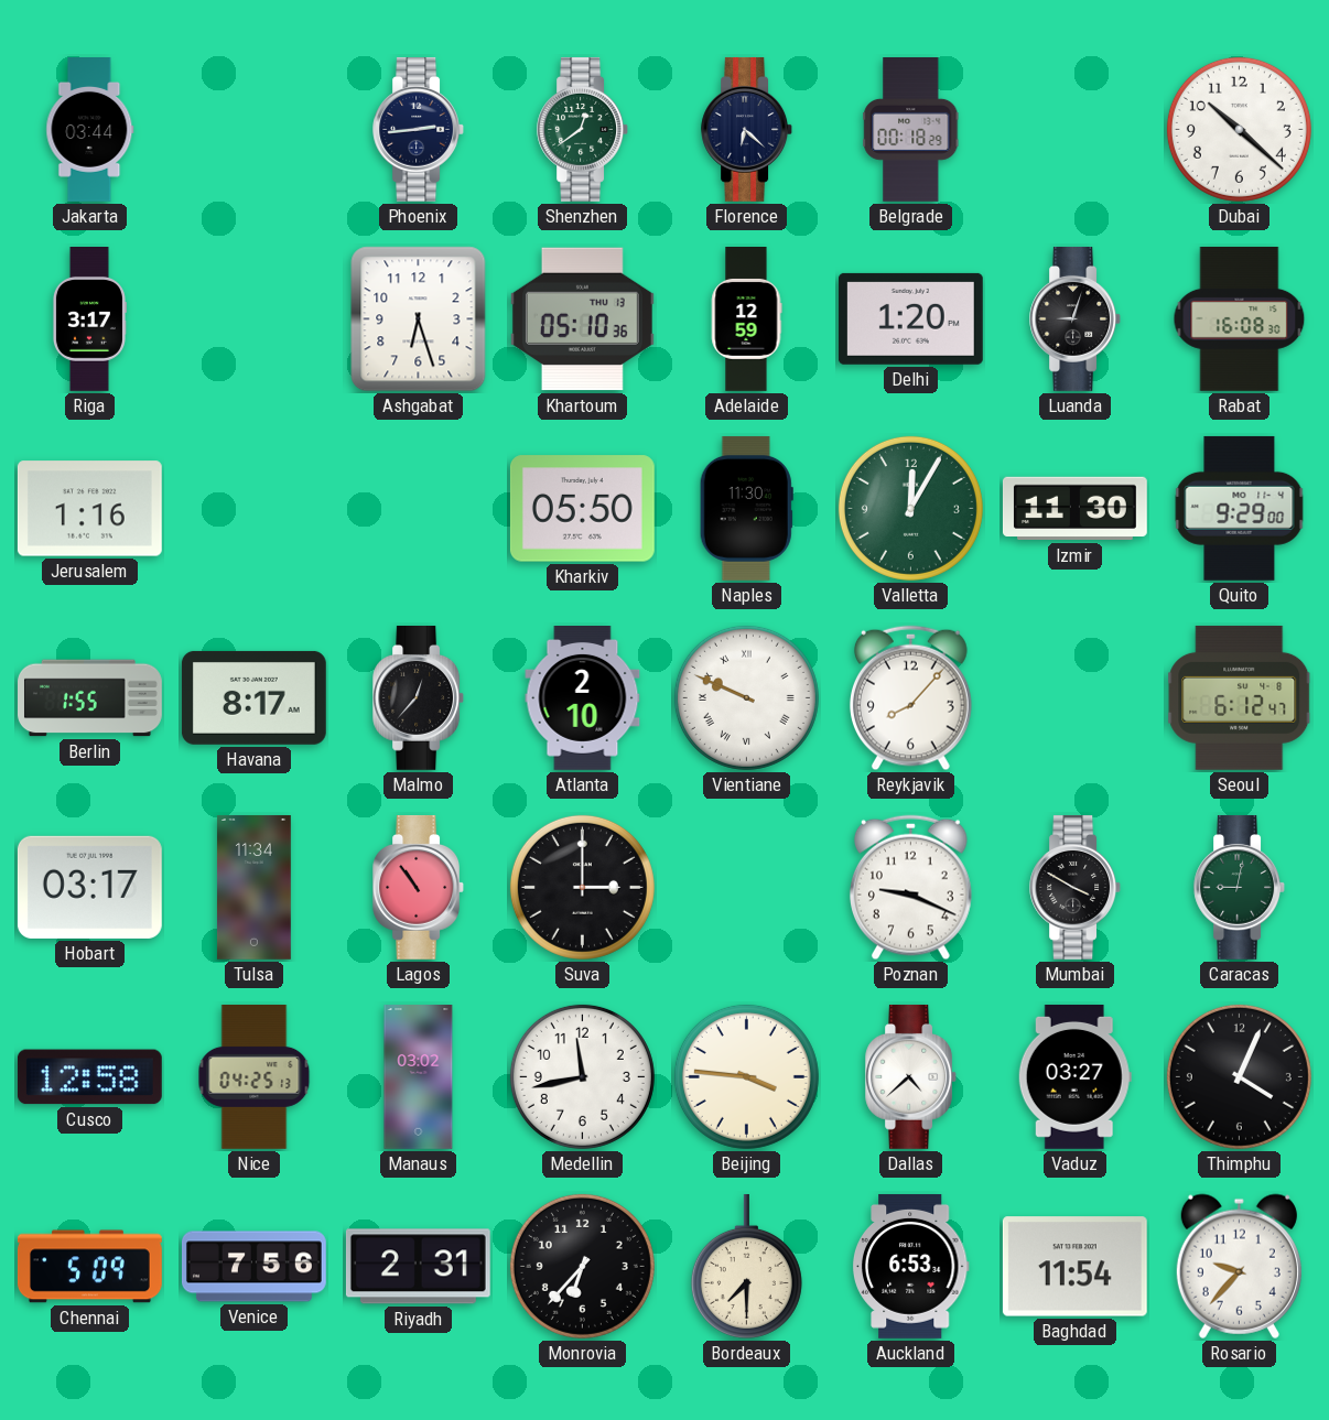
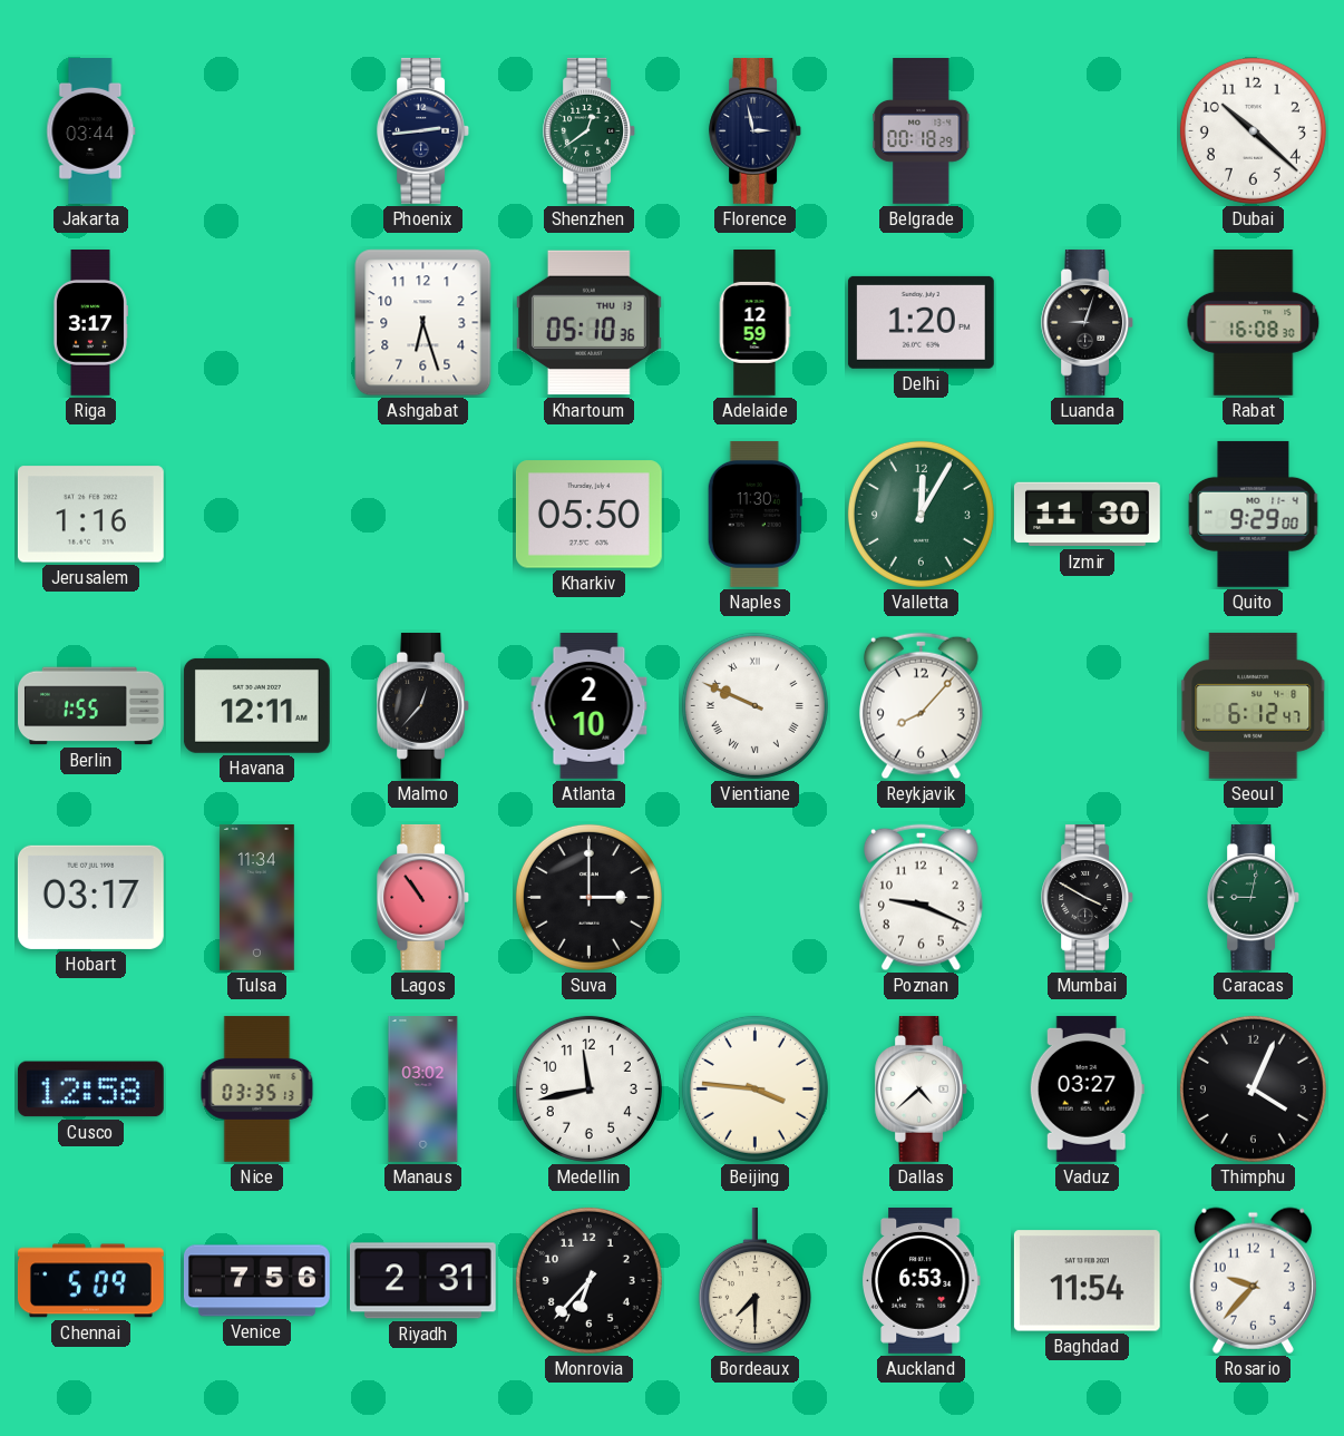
Florence: 6:22 -> 2:58 (756, 130)
Havana: 8:17 -> 12:11 (256, 705)
Nice: 04:25 -> 03:35 (257, 1088)
